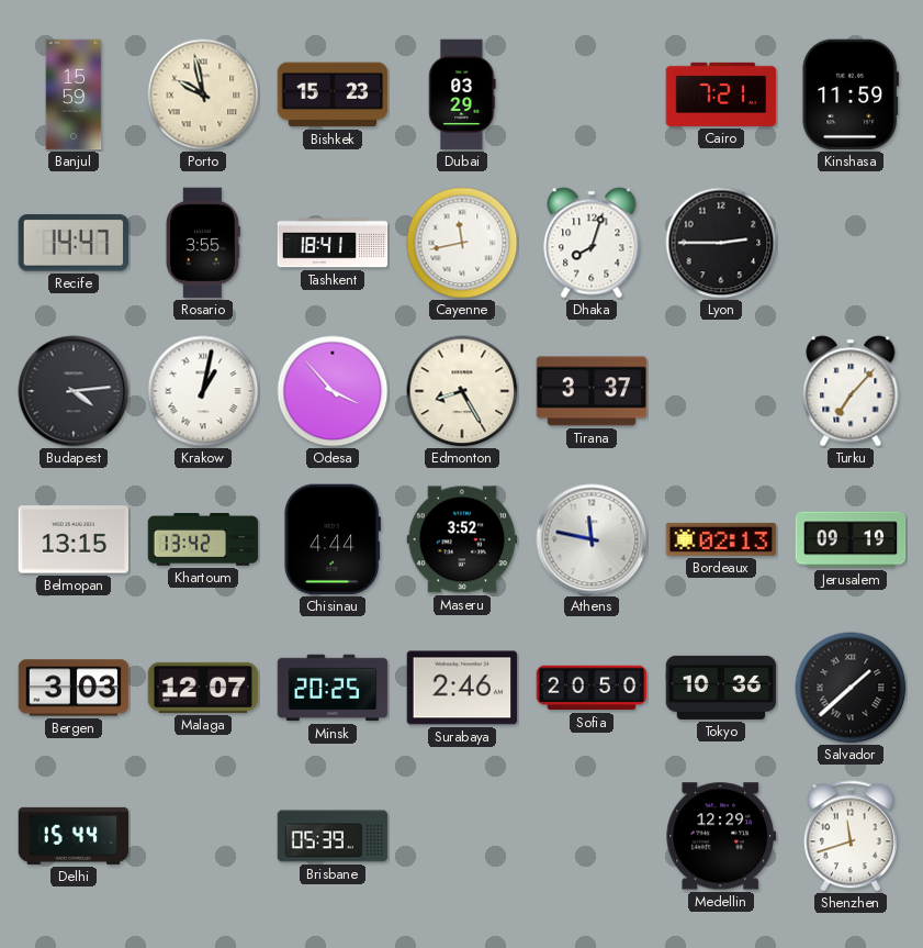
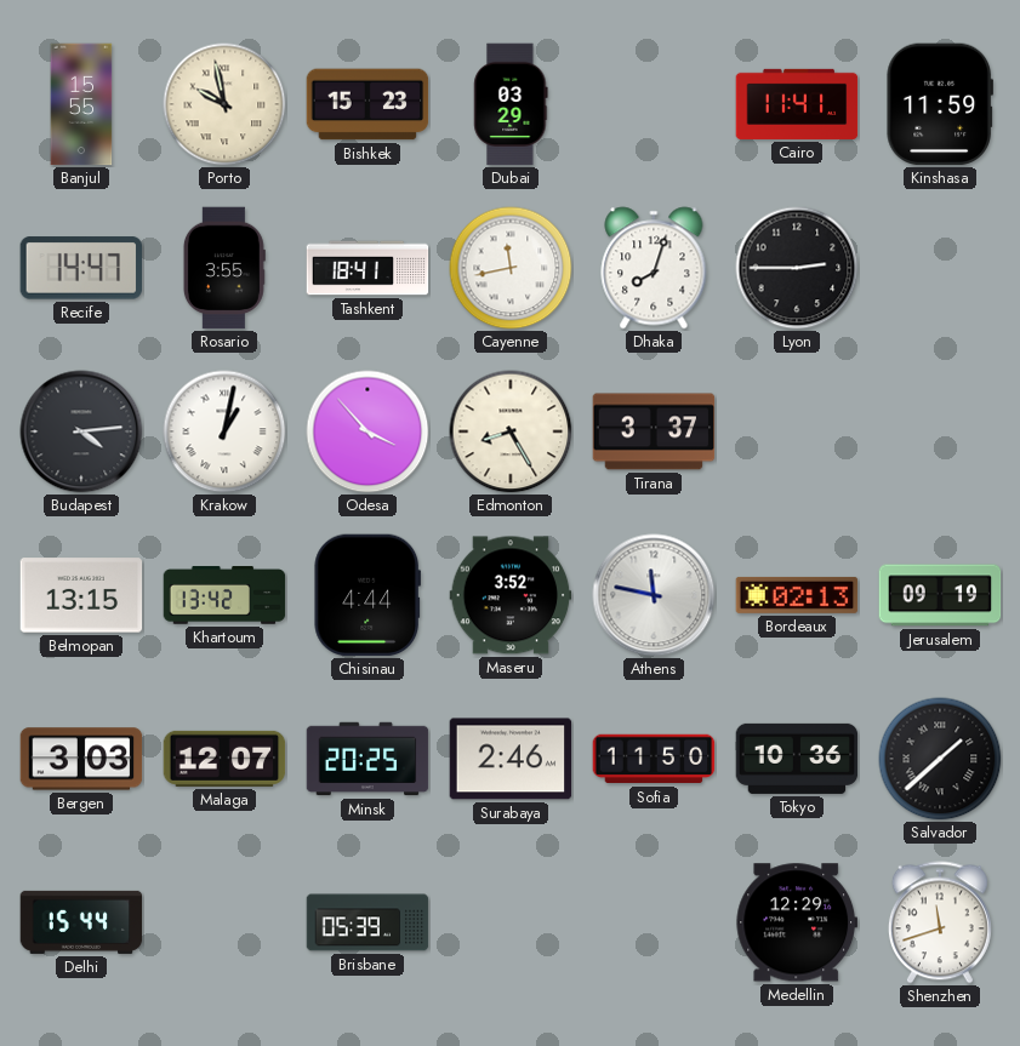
Banjul: 15:59 -> 15:55 (81, 104)
Cairo: 7:21 -> 11:41 (797, 104)
Turku: 7:07 -> none (851, 391)
Sofia: 20:50 -> 11:50 (654, 759)
